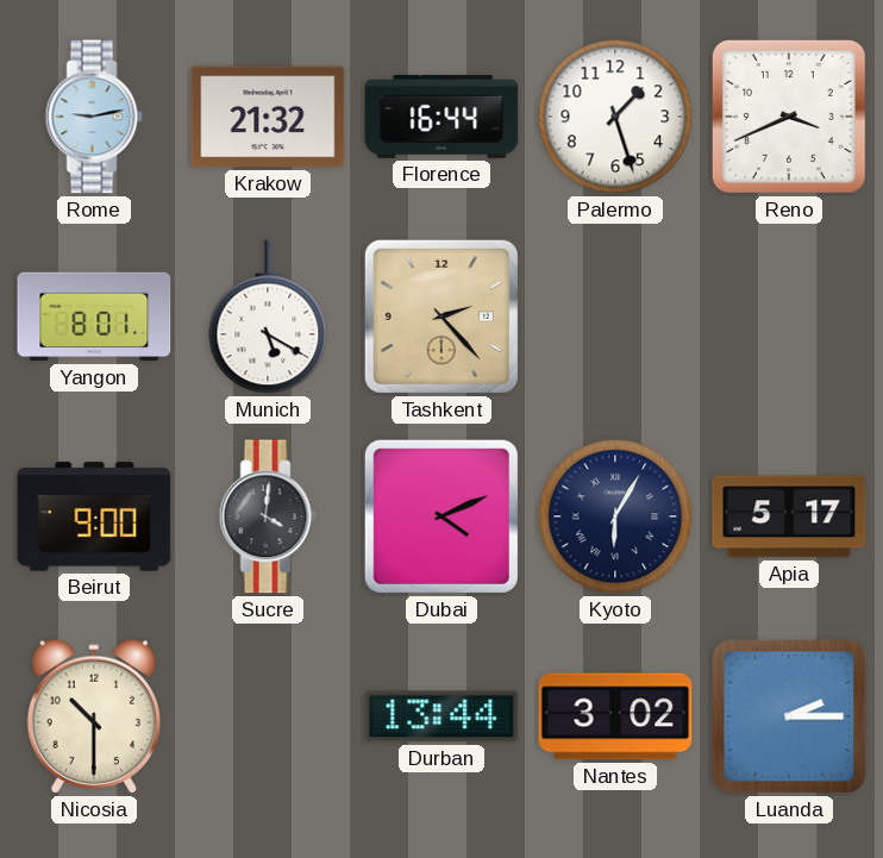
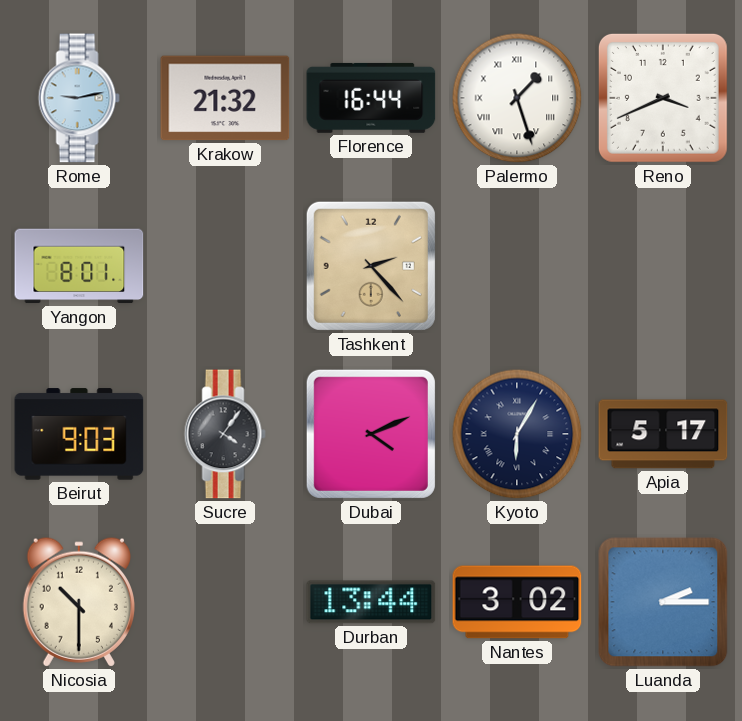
Palermo numerals: Arabic -> Roman (517, 98)
Munich: 5:20 -> none (268, 317)
Beirut: 9:00 -> 9:03 (79, 434)
Sucre: 4:01 -> 4:06 (225, 434)
